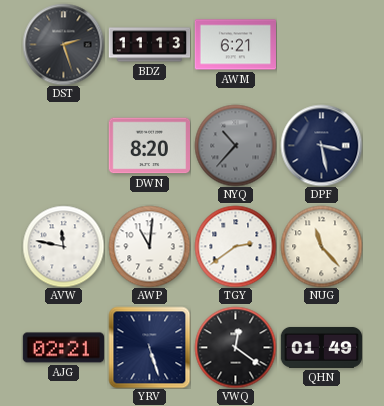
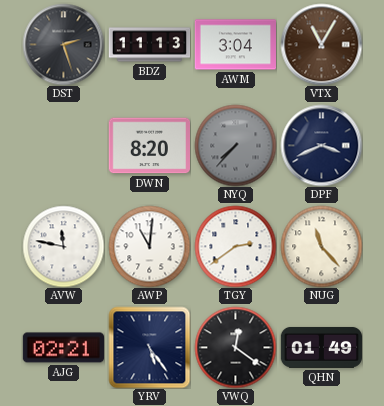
AWM: 6:21 -> 3:04 (235, 45)
VTX: none -> 11:05 (321, 44)
NYQ: 10:37 -> 7:37 (235, 145)
DPF: 3:28 -> 3:41 (321, 145)
YRV: 5:27 -> 5:24 (149, 347)
